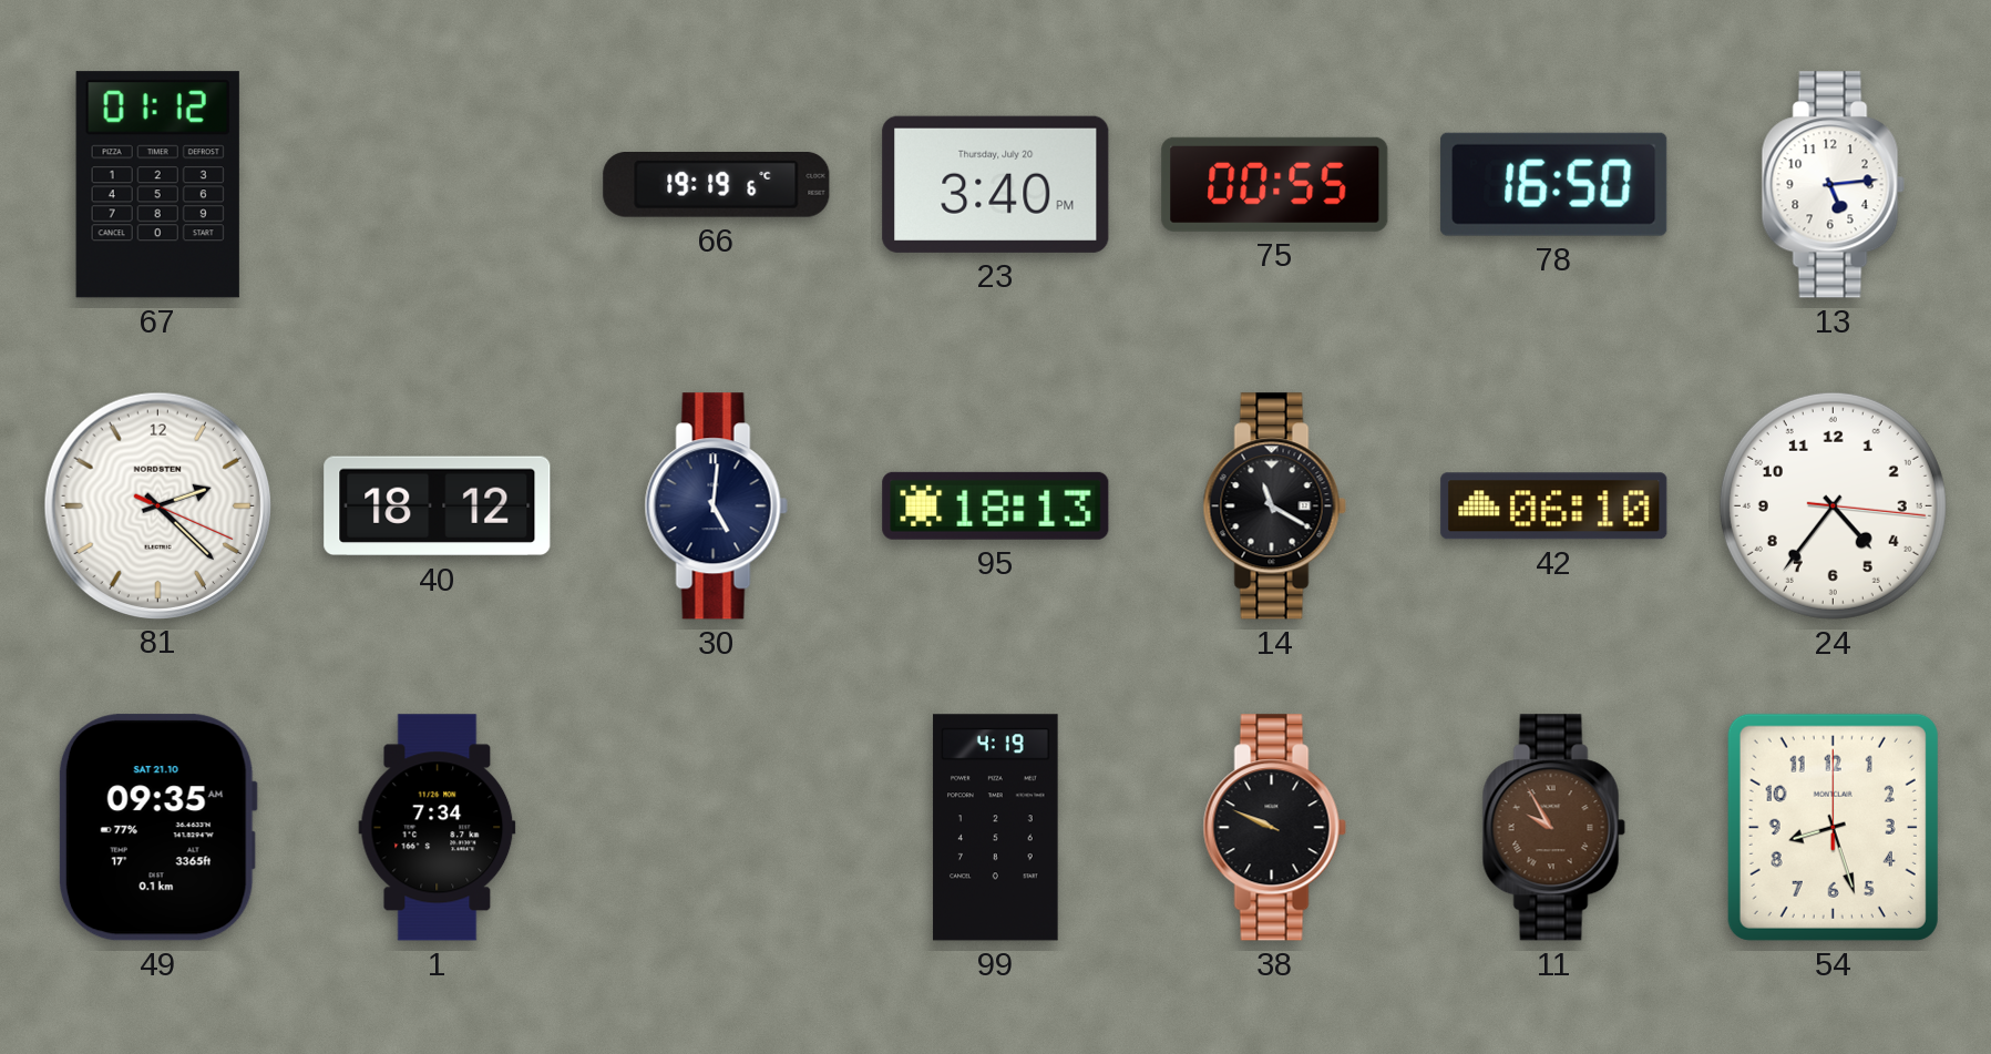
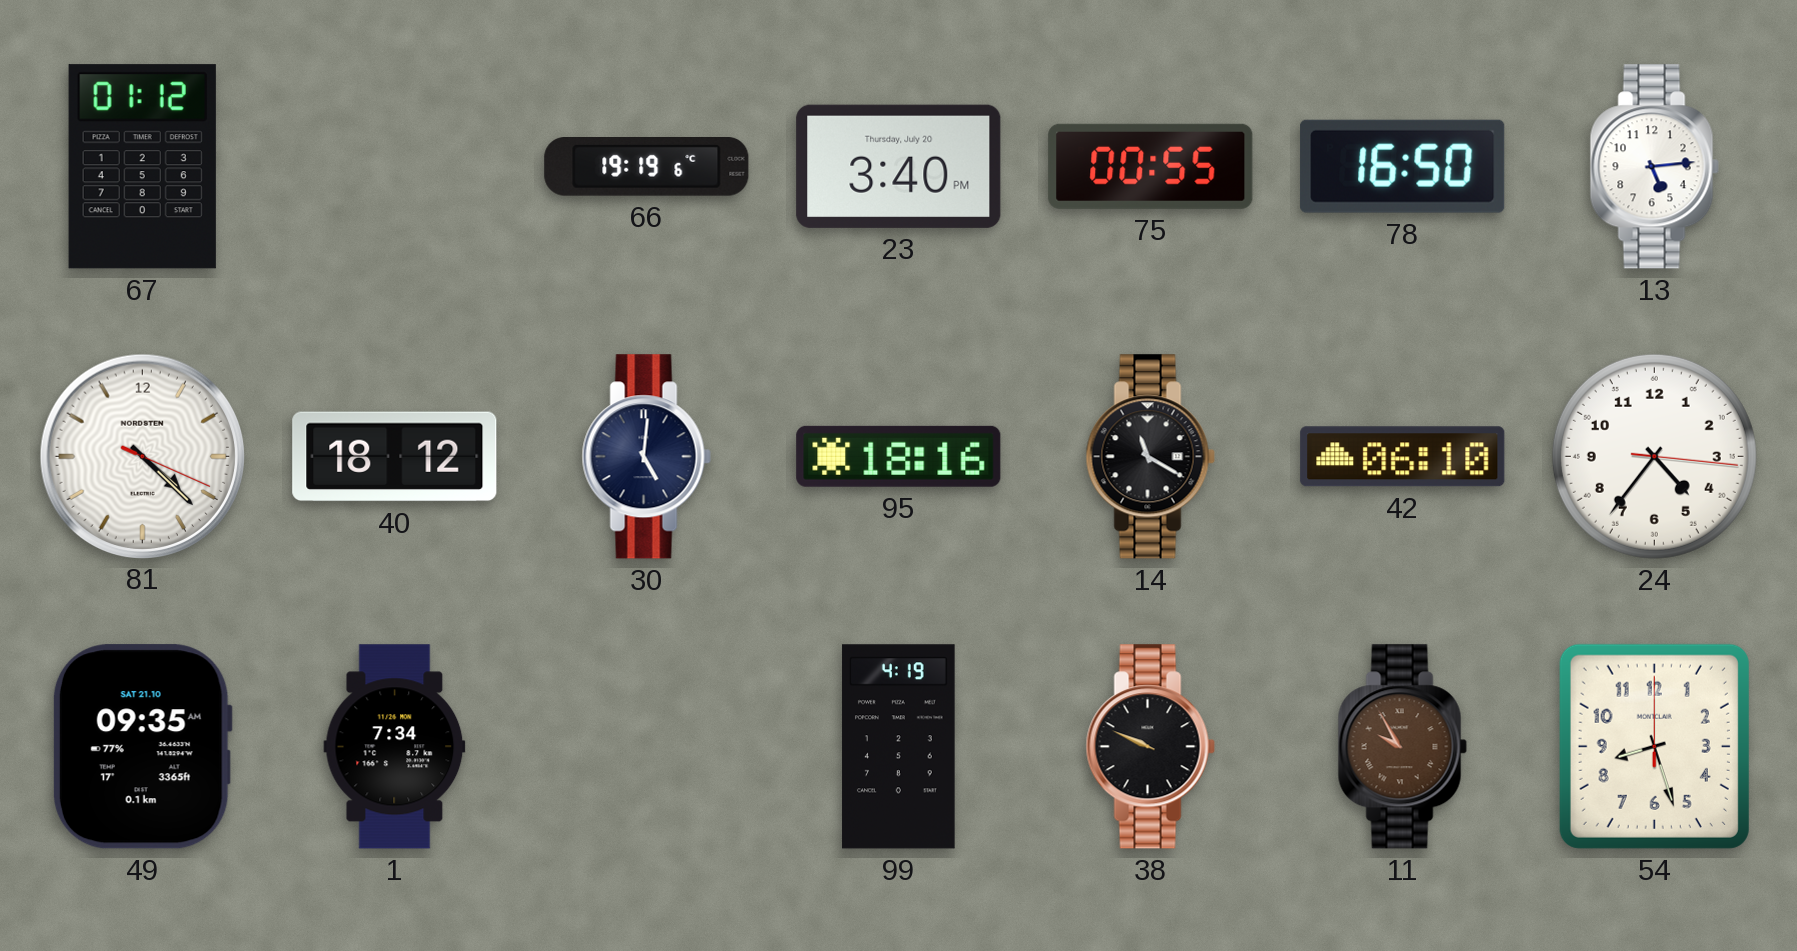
81: 2:22 -> 4:22 (142, 456)
95: 18:13 -> 18:16 (899, 456)
